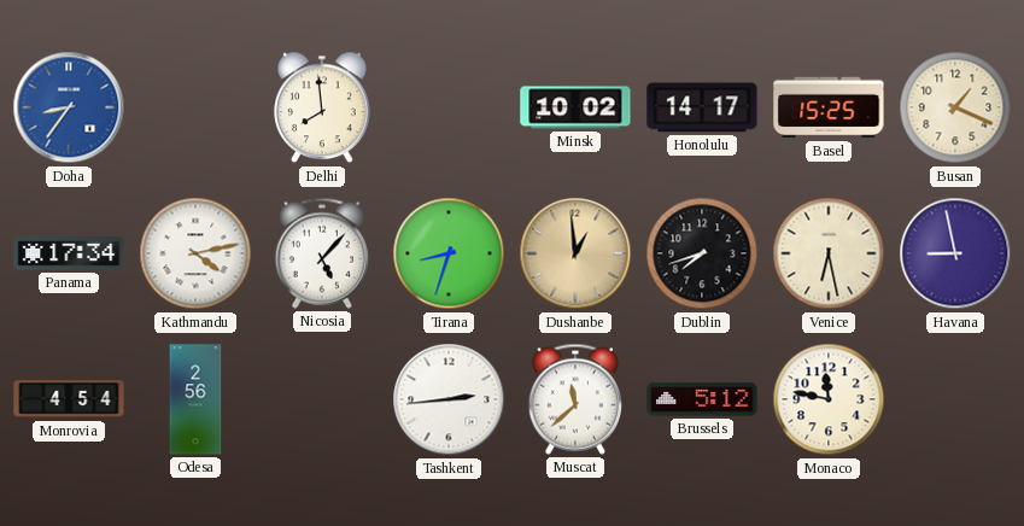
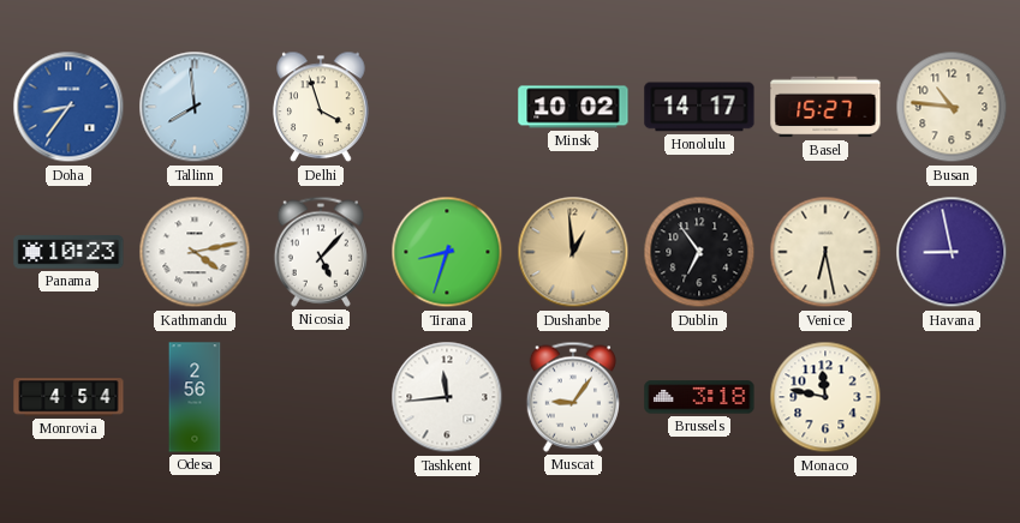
Tallinn: none -> 7:59 (195, 107)
Delhi: 7:59 -> 3:57 (321, 107)
Basel: 15:25 -> 15:27 (825, 107)
Busan: 1:19 -> 10:46 (952, 107)
Panama: 17:34 -> 10:23 (68, 252)
Dublin: 7:42 -> 6:54 (699, 252)
Tashkent: 2:44 -> 11:44 (447, 397)
Muscat: 11:38 -> 9:06 (573, 397)
Brussels: 5:12 -> 3:18 (699, 397)
